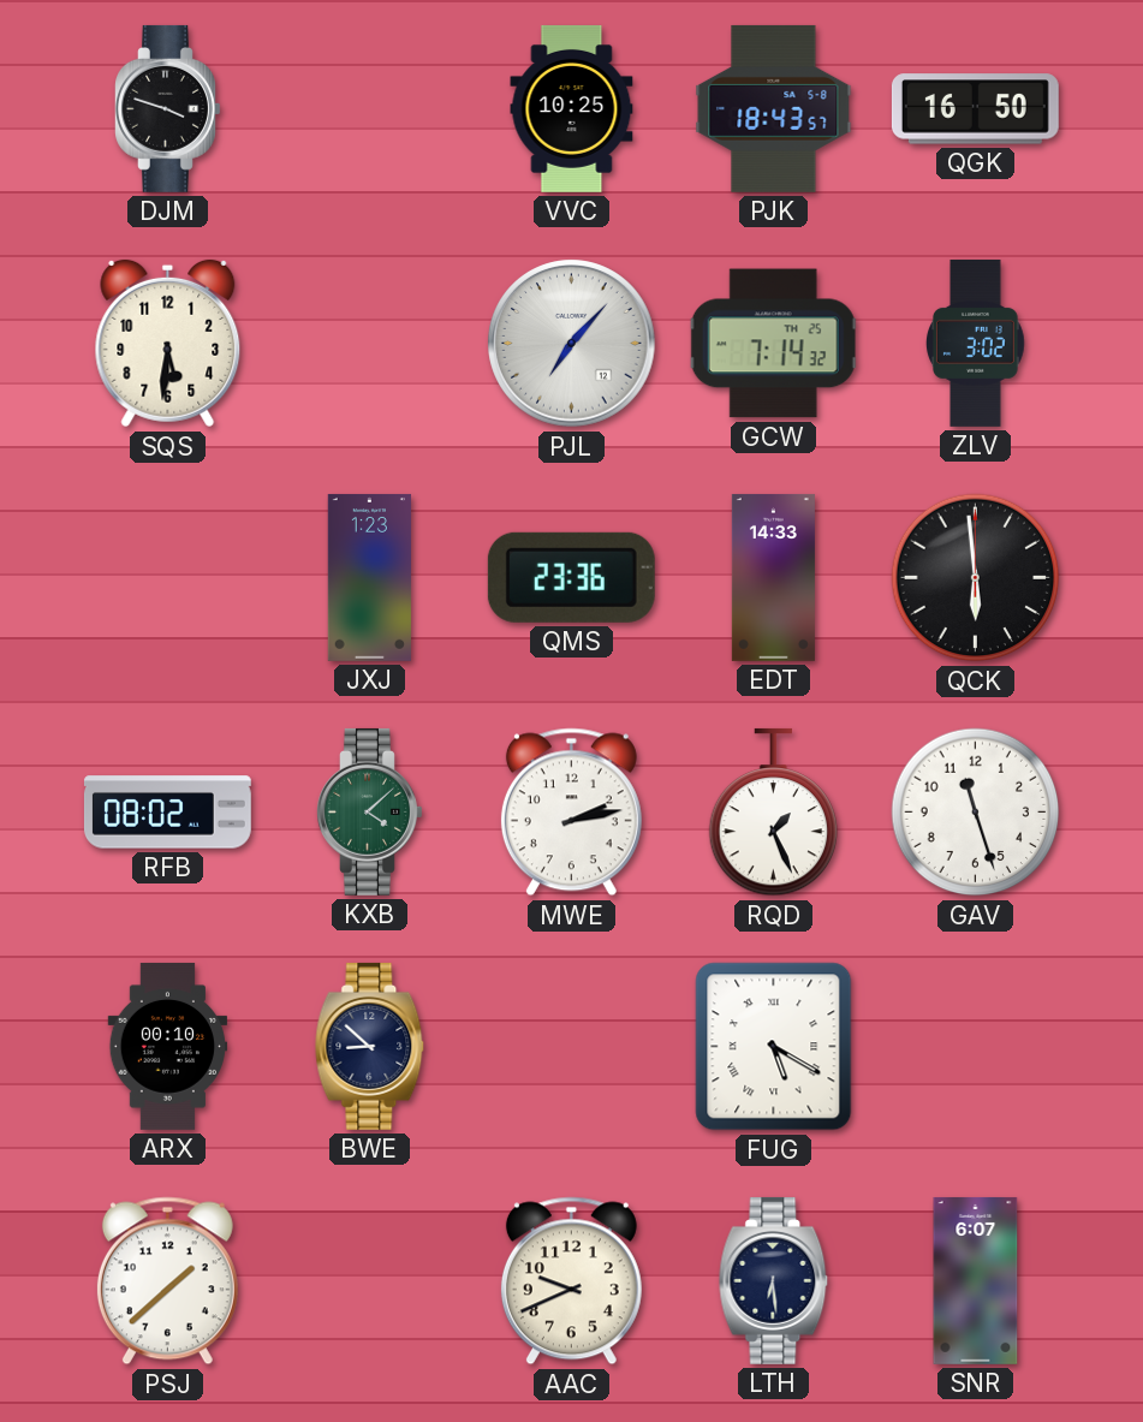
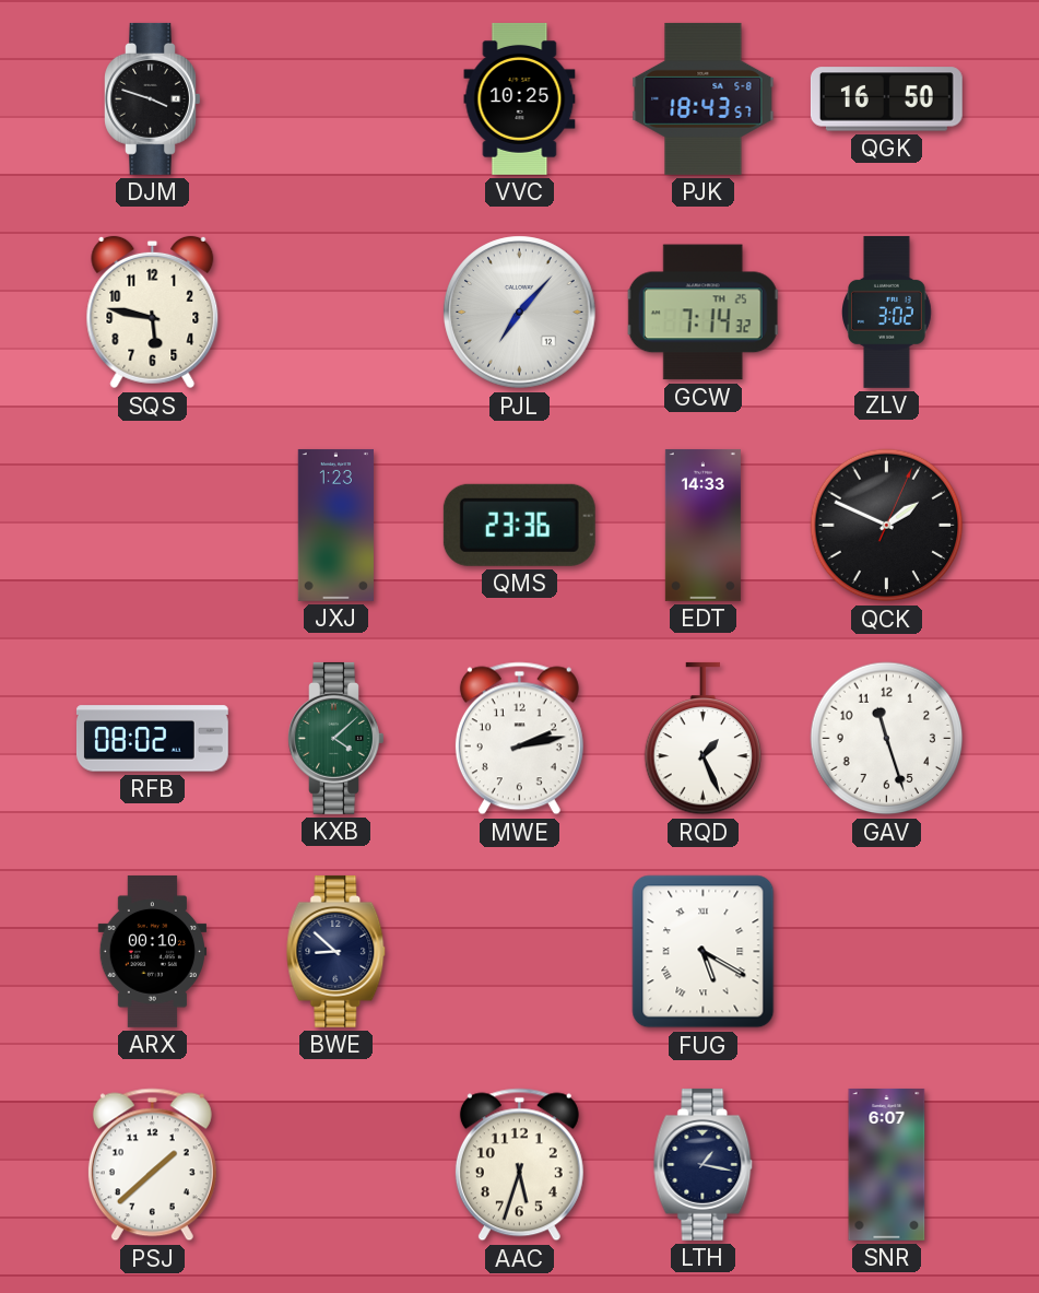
SQS: 5:31 -> 5:47 (153, 313)
QCK: 5:59 -> 1:49 (887, 526)
AAC: 9:41 -> 5:33 (519, 1165)
LTH: 6:29 -> 1:17 (704, 1164)
